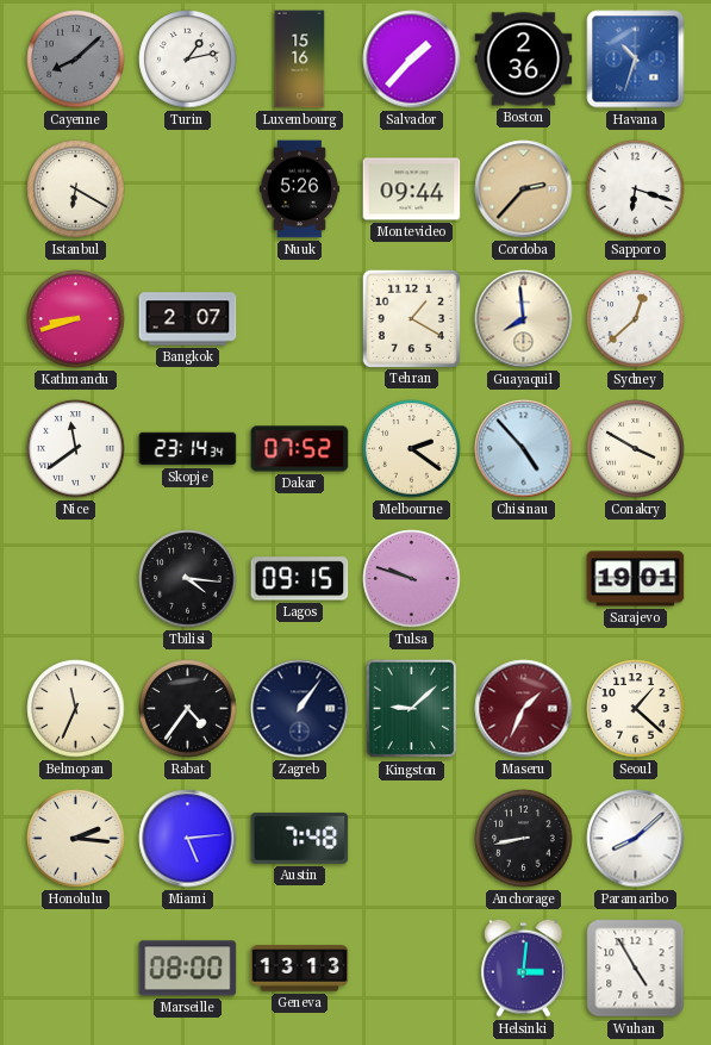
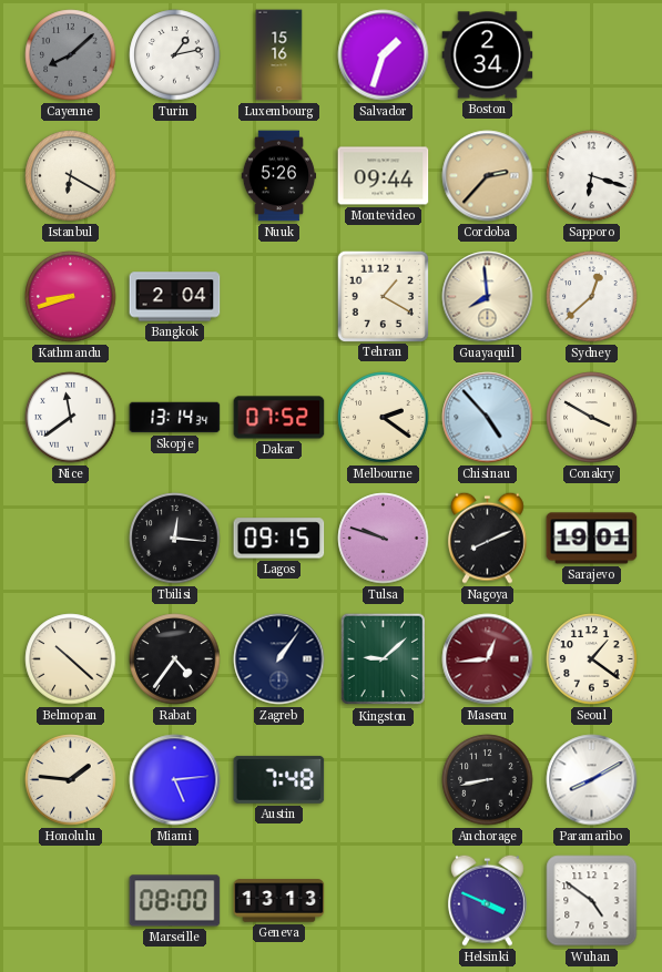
Salvador: 1:37 -> 1:33 (384, 55)
Boston: 2:36 -> 2:34 (488, 55)
Havana: 10:33 -> none (636, 60)
Bangkok: 2:07 -> 2:04 (175, 297)
Skopje: 23:14 -> 13:14 (175, 418)
Tbilisi: 4:16 -> 12:16 (175, 539)
Nagoya: none -> 8:11 (487, 538)
Belmopan: 11:34 -> 10:22 (71, 659)
Maseru: 1:34 -> 12:44 (488, 659)
Seoul: 1:22 -> 1:21 (592, 659)
Honolulu: 2:16 -> 1:46 (71, 780)
Paramaribo: 8:08 -> 8:10 (592, 780)
Helsinki: 3:01 -> 3:49 (487, 900)
Wuhan: 4:55 -> 4:51 (592, 901)
